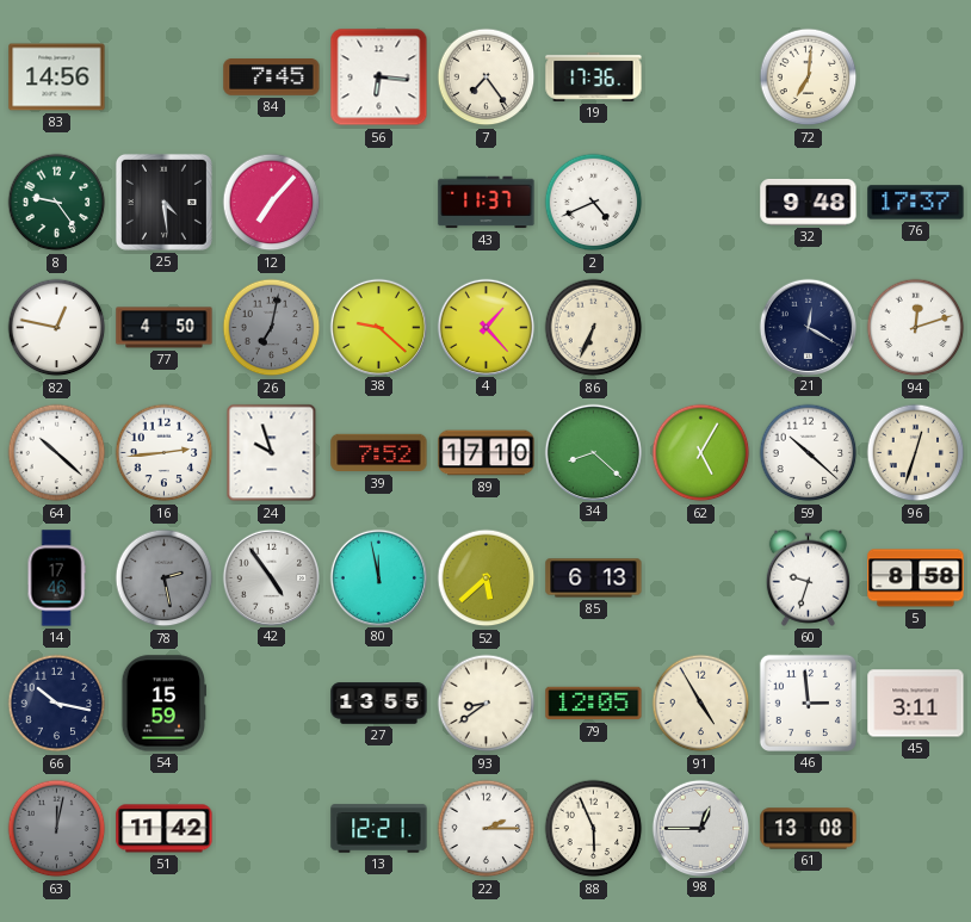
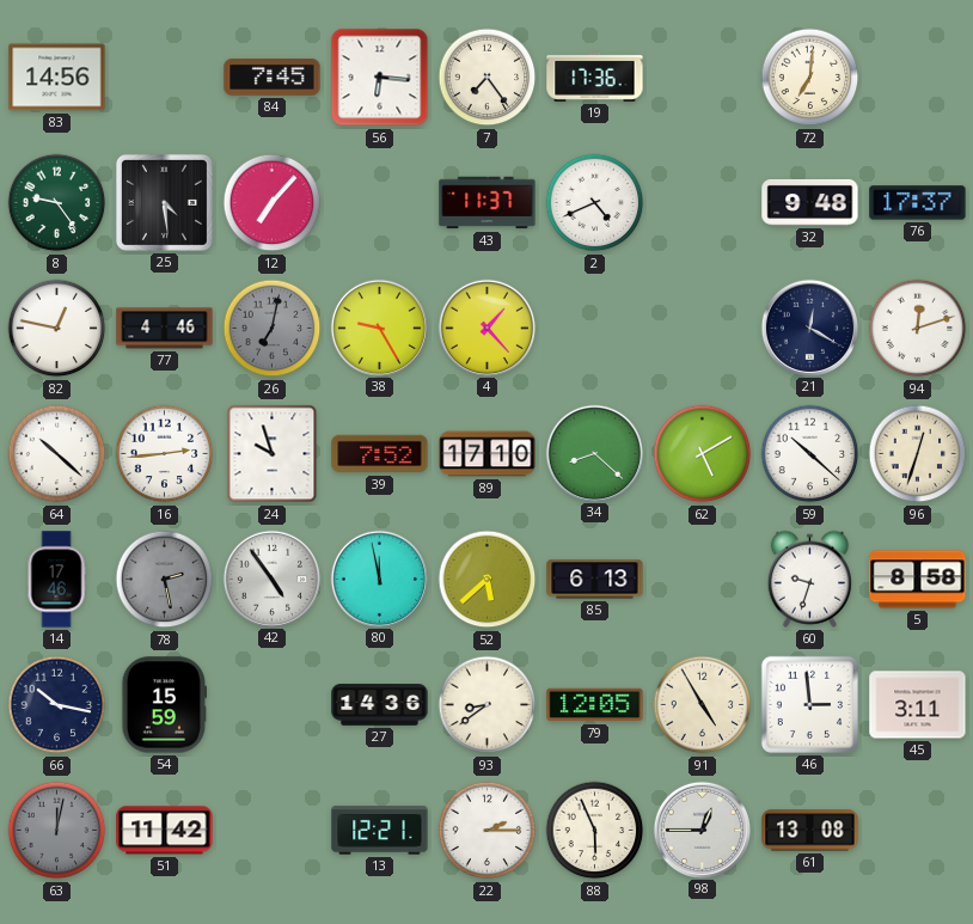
77: 4:50 -> 4:46 (165, 329)
38: 9:22 -> 9:25 (379, 328)
86: 6:34 -> none (594, 328)
62: 5:05 -> 5:10 (703, 454)
27: 13:55 -> 14:36 (380, 705)
